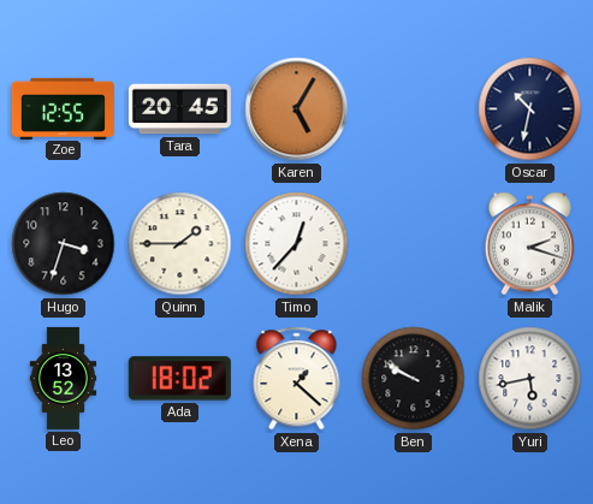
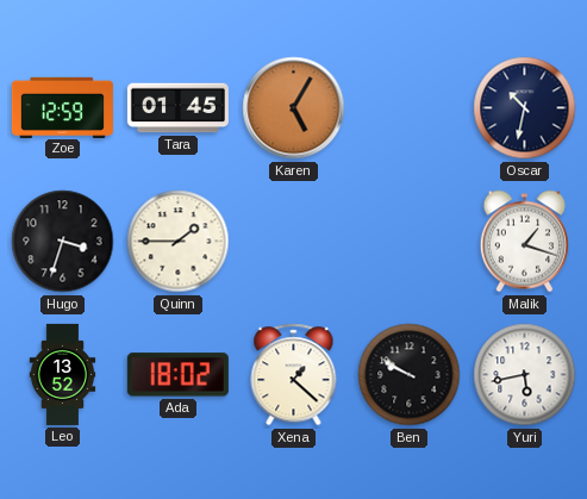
Zoe: 12:55 -> 12:59 (62, 107)
Tara: 20:45 -> 01:45 (177, 108)
Timo: 12:37 -> none (297, 244)
Malik: 2:18 -> 1:18 (524, 242)
